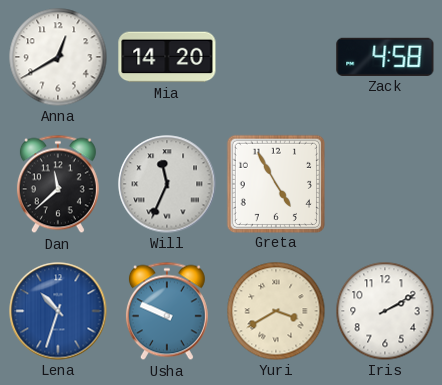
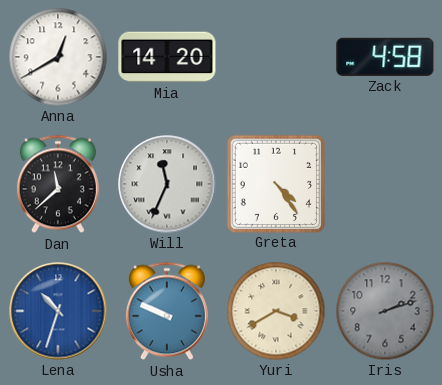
Greta: 4:55 -> 4:24 (275, 183)
Iris: 2:10 -> 2:12 (385, 311)
Iris dial: white -> grey (385, 311)
